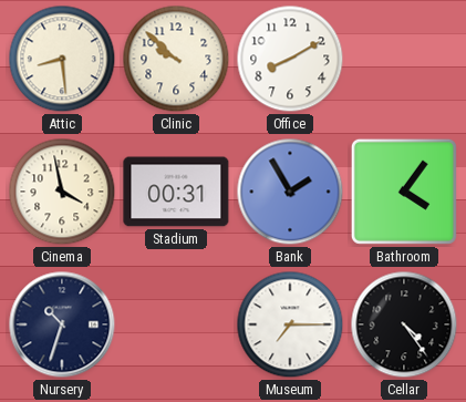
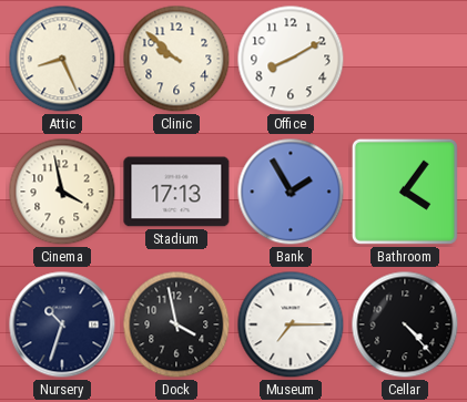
Attic: 8:29 -> 8:26 (62, 59)
Stadium: 00:31 -> 17:13 (176, 192)
Dock: none -> 3:58 (176, 324)
Cellar: 4:24 -> 4:23 (405, 324)
